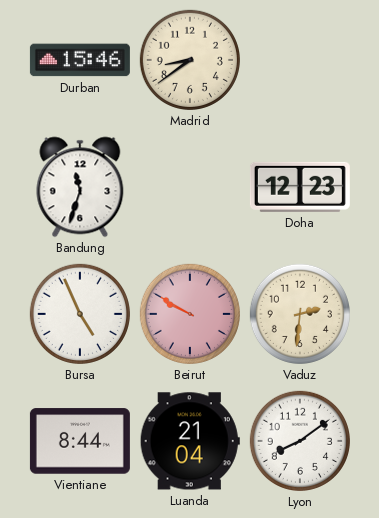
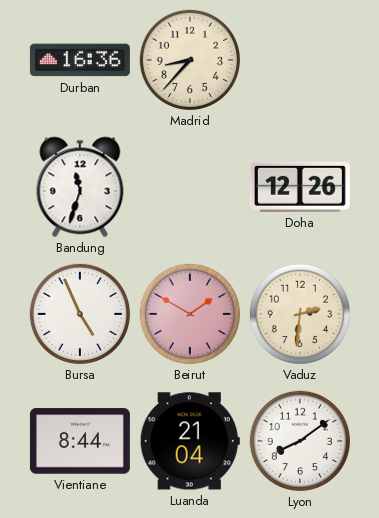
Durban: 15:46 -> 16:36 (80, 60)
Madrid: 8:39 -> 8:37 (190, 60)
Doha: 12:23 -> 12:26 (300, 187)
Beirut: 9:50 -> 1:50 (190, 314)
